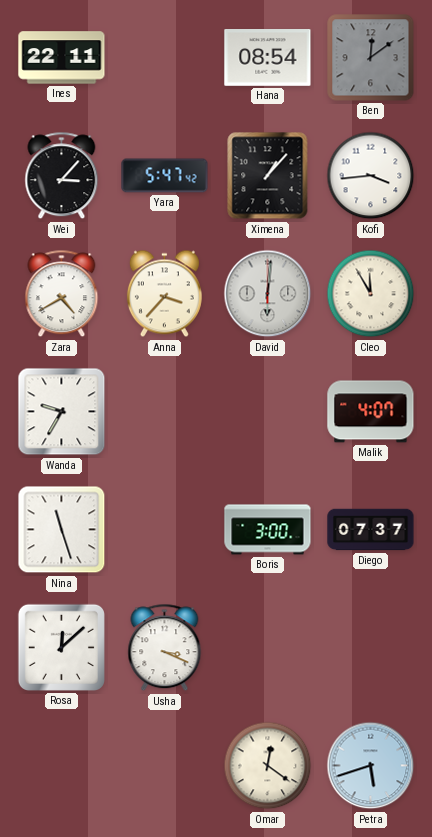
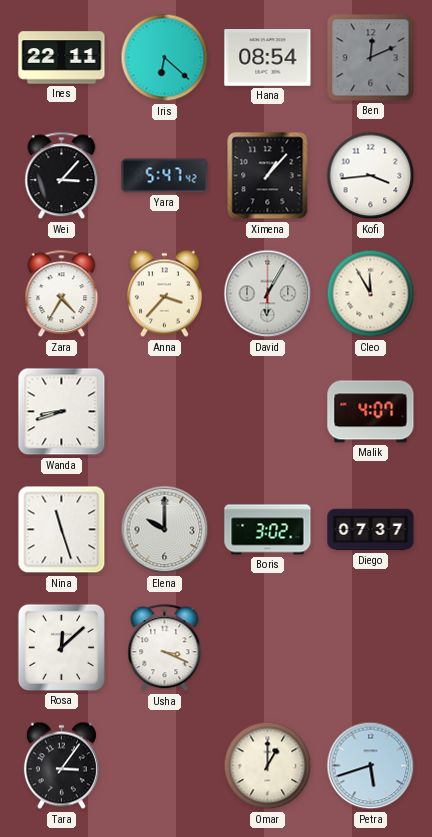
Iris: none -> 6:22 (165, 58)
Ben: 12:09 -> 12:11 (371, 58)
Zara: 4:40 -> 4:35 (62, 294)
David: 6:01 -> 6:05 (268, 294)
Wanda: 9:35 -> 8:42 (62, 412)
Elena: none -> 10:00 (165, 530)
Boris: 3:00 -> 3:02 (268, 530)
Tara: none -> 3:06 (61, 766)
Omar: 12:21 -> 1:00 (268, 766)
